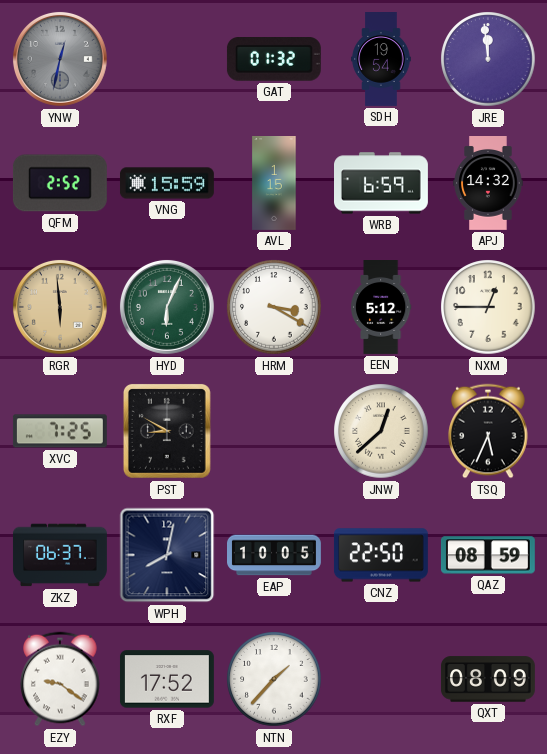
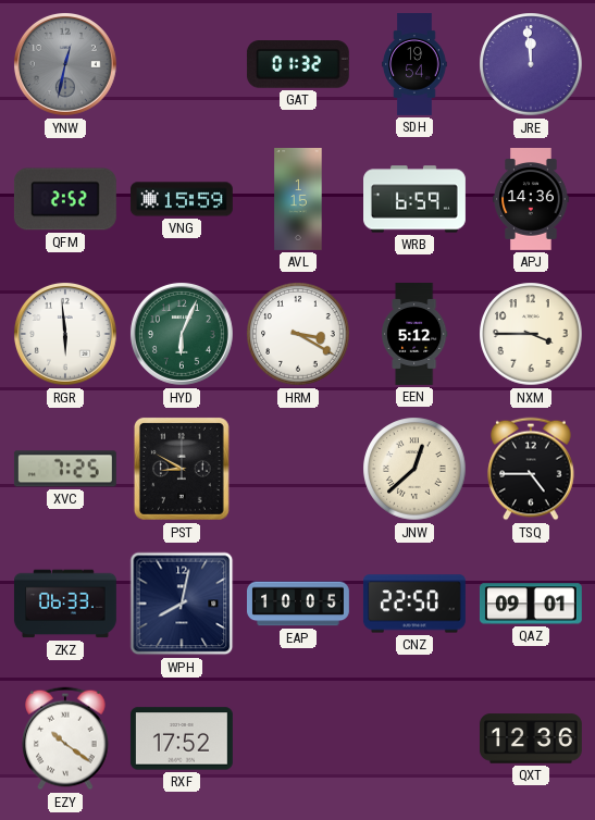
APJ: 14:32 -> 14:36 (531, 200)
RGR dial: champagne -> white (65, 334)
NXM: 12:45 -> 3:45 (531, 334)
TSQ: 5:34 -> 4:45 (531, 469)
ZKZ: 06:37 -> 06:33 (65, 604)
QAZ: 08:59 -> 09:01 (531, 604)
EZY: 9:21 -> 10:21 (65, 738)
NTN: 1:37 -> none (274, 679)
QXT: 08:09 -> 12:36 (531, 738)
